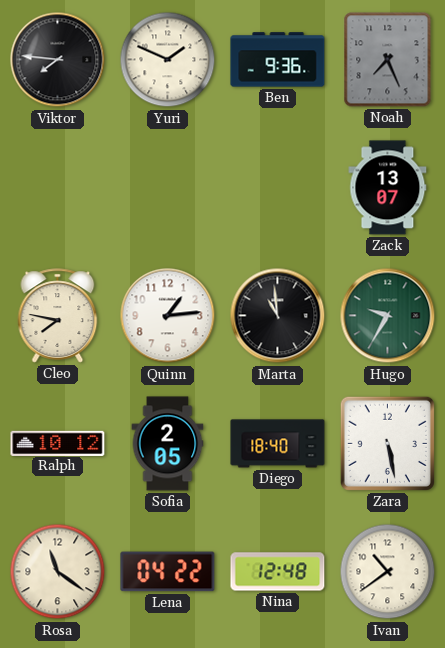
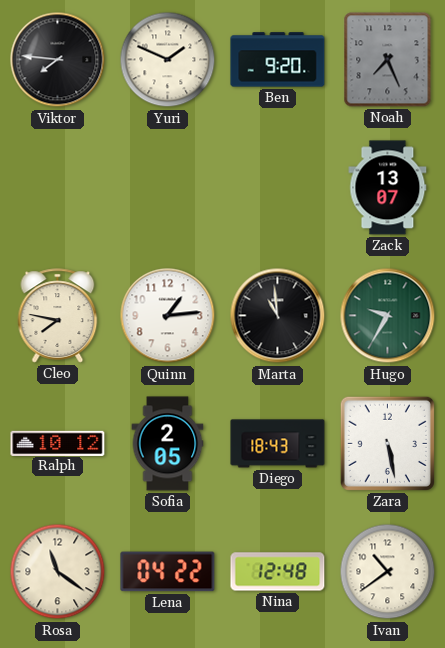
Ben: 9:36 -> 9:20 (278, 60)
Diego: 18:40 -> 18:43 (278, 444)
